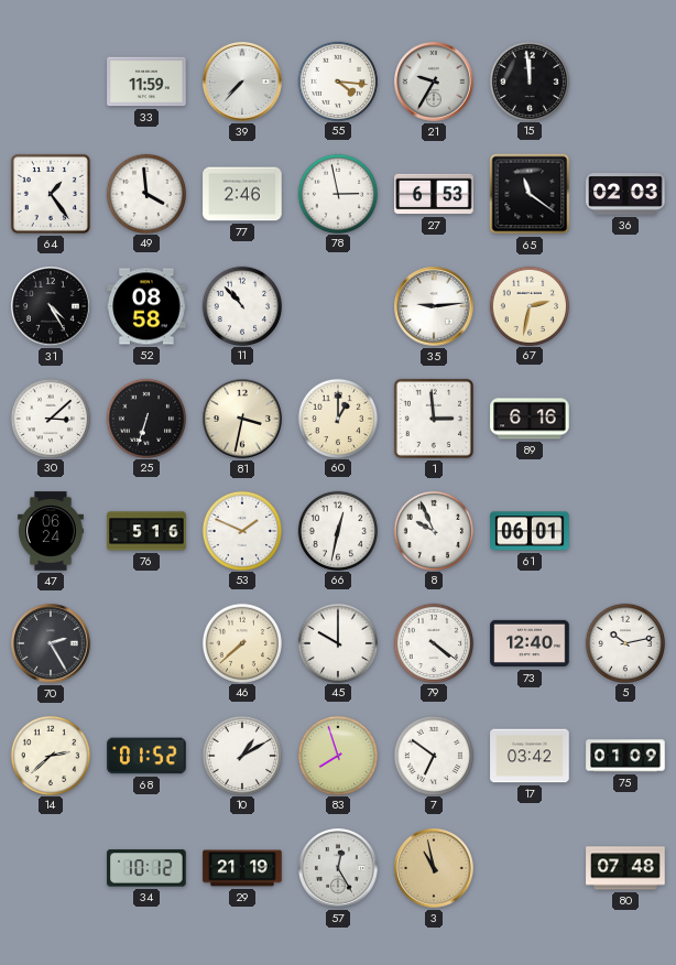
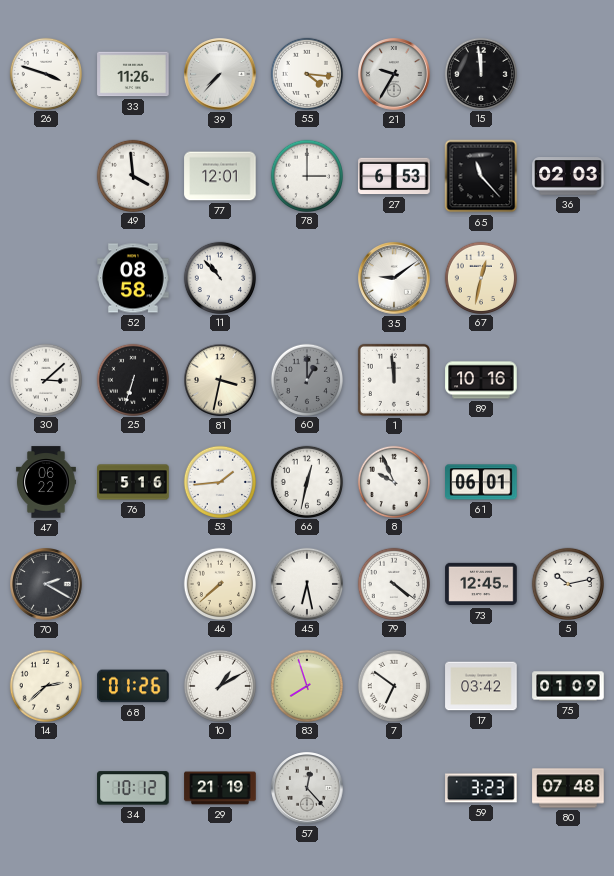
26: none -> 3:48 (45, 73)
33: 11:59 -> 11:26 (133, 74)
64: 1:24 -> none (51, 194)
77: 2:46 -> 12:01 (220, 176)
78: 2:58 -> 3:00 (306, 175)
65: 11:21 -> 11:23 (481, 176)
31: 4:25 -> none (51, 306)
35: 9:14 -> 9:09 (394, 278)
67: 2:32 -> 12:32 (480, 277)
60 dial: cream -> grey (306, 379)
1: 2:59 -> 11:59 (394, 380)
89: 6:16 -> 10:16 (481, 380)
47: 06:24 -> 06:22 (46, 482)
53: 1:49 -> 1:44 (219, 481)
70: 2:25 -> 2:20 (46, 584)
45: 10:00 -> 6:28 (306, 583)
73: 12:40 -> 12:45 (481, 584)
68: 01:52 -> 01:26 (133, 686)
57: 12:25 -> 12:23 (307, 788)
3: 10:58 -> none (434, 868)
59: none -> 3:23 (481, 788)
